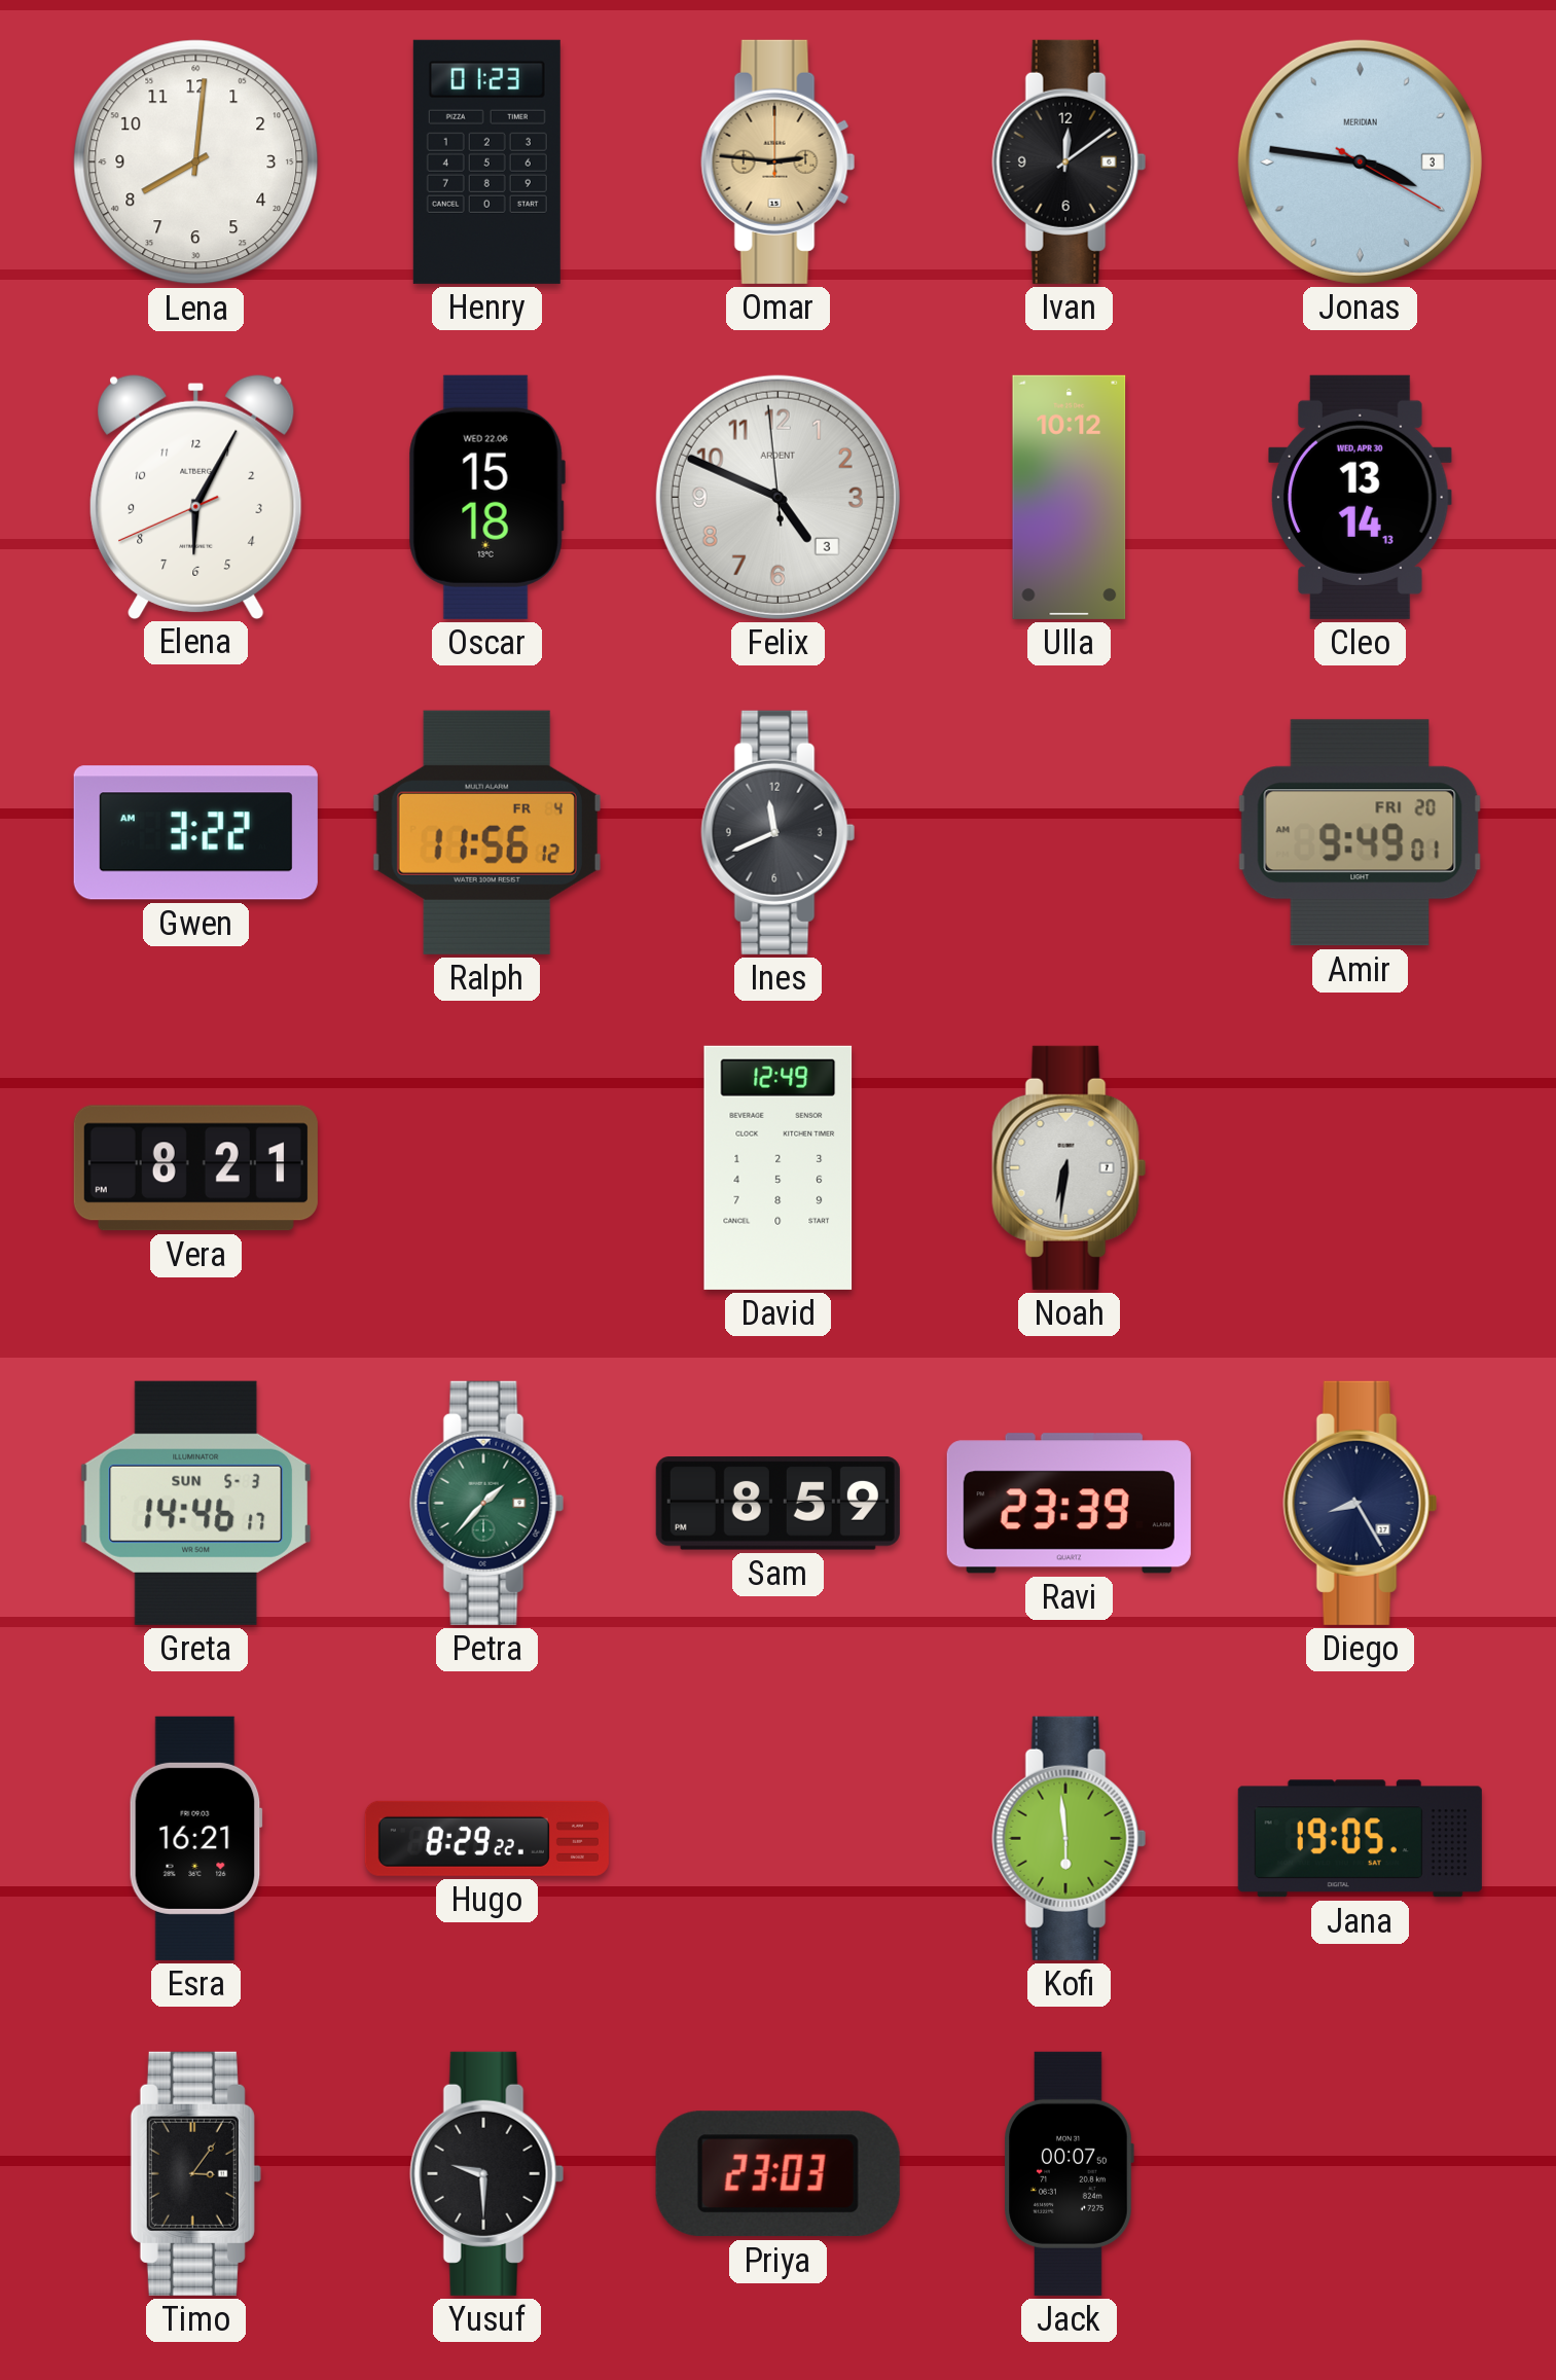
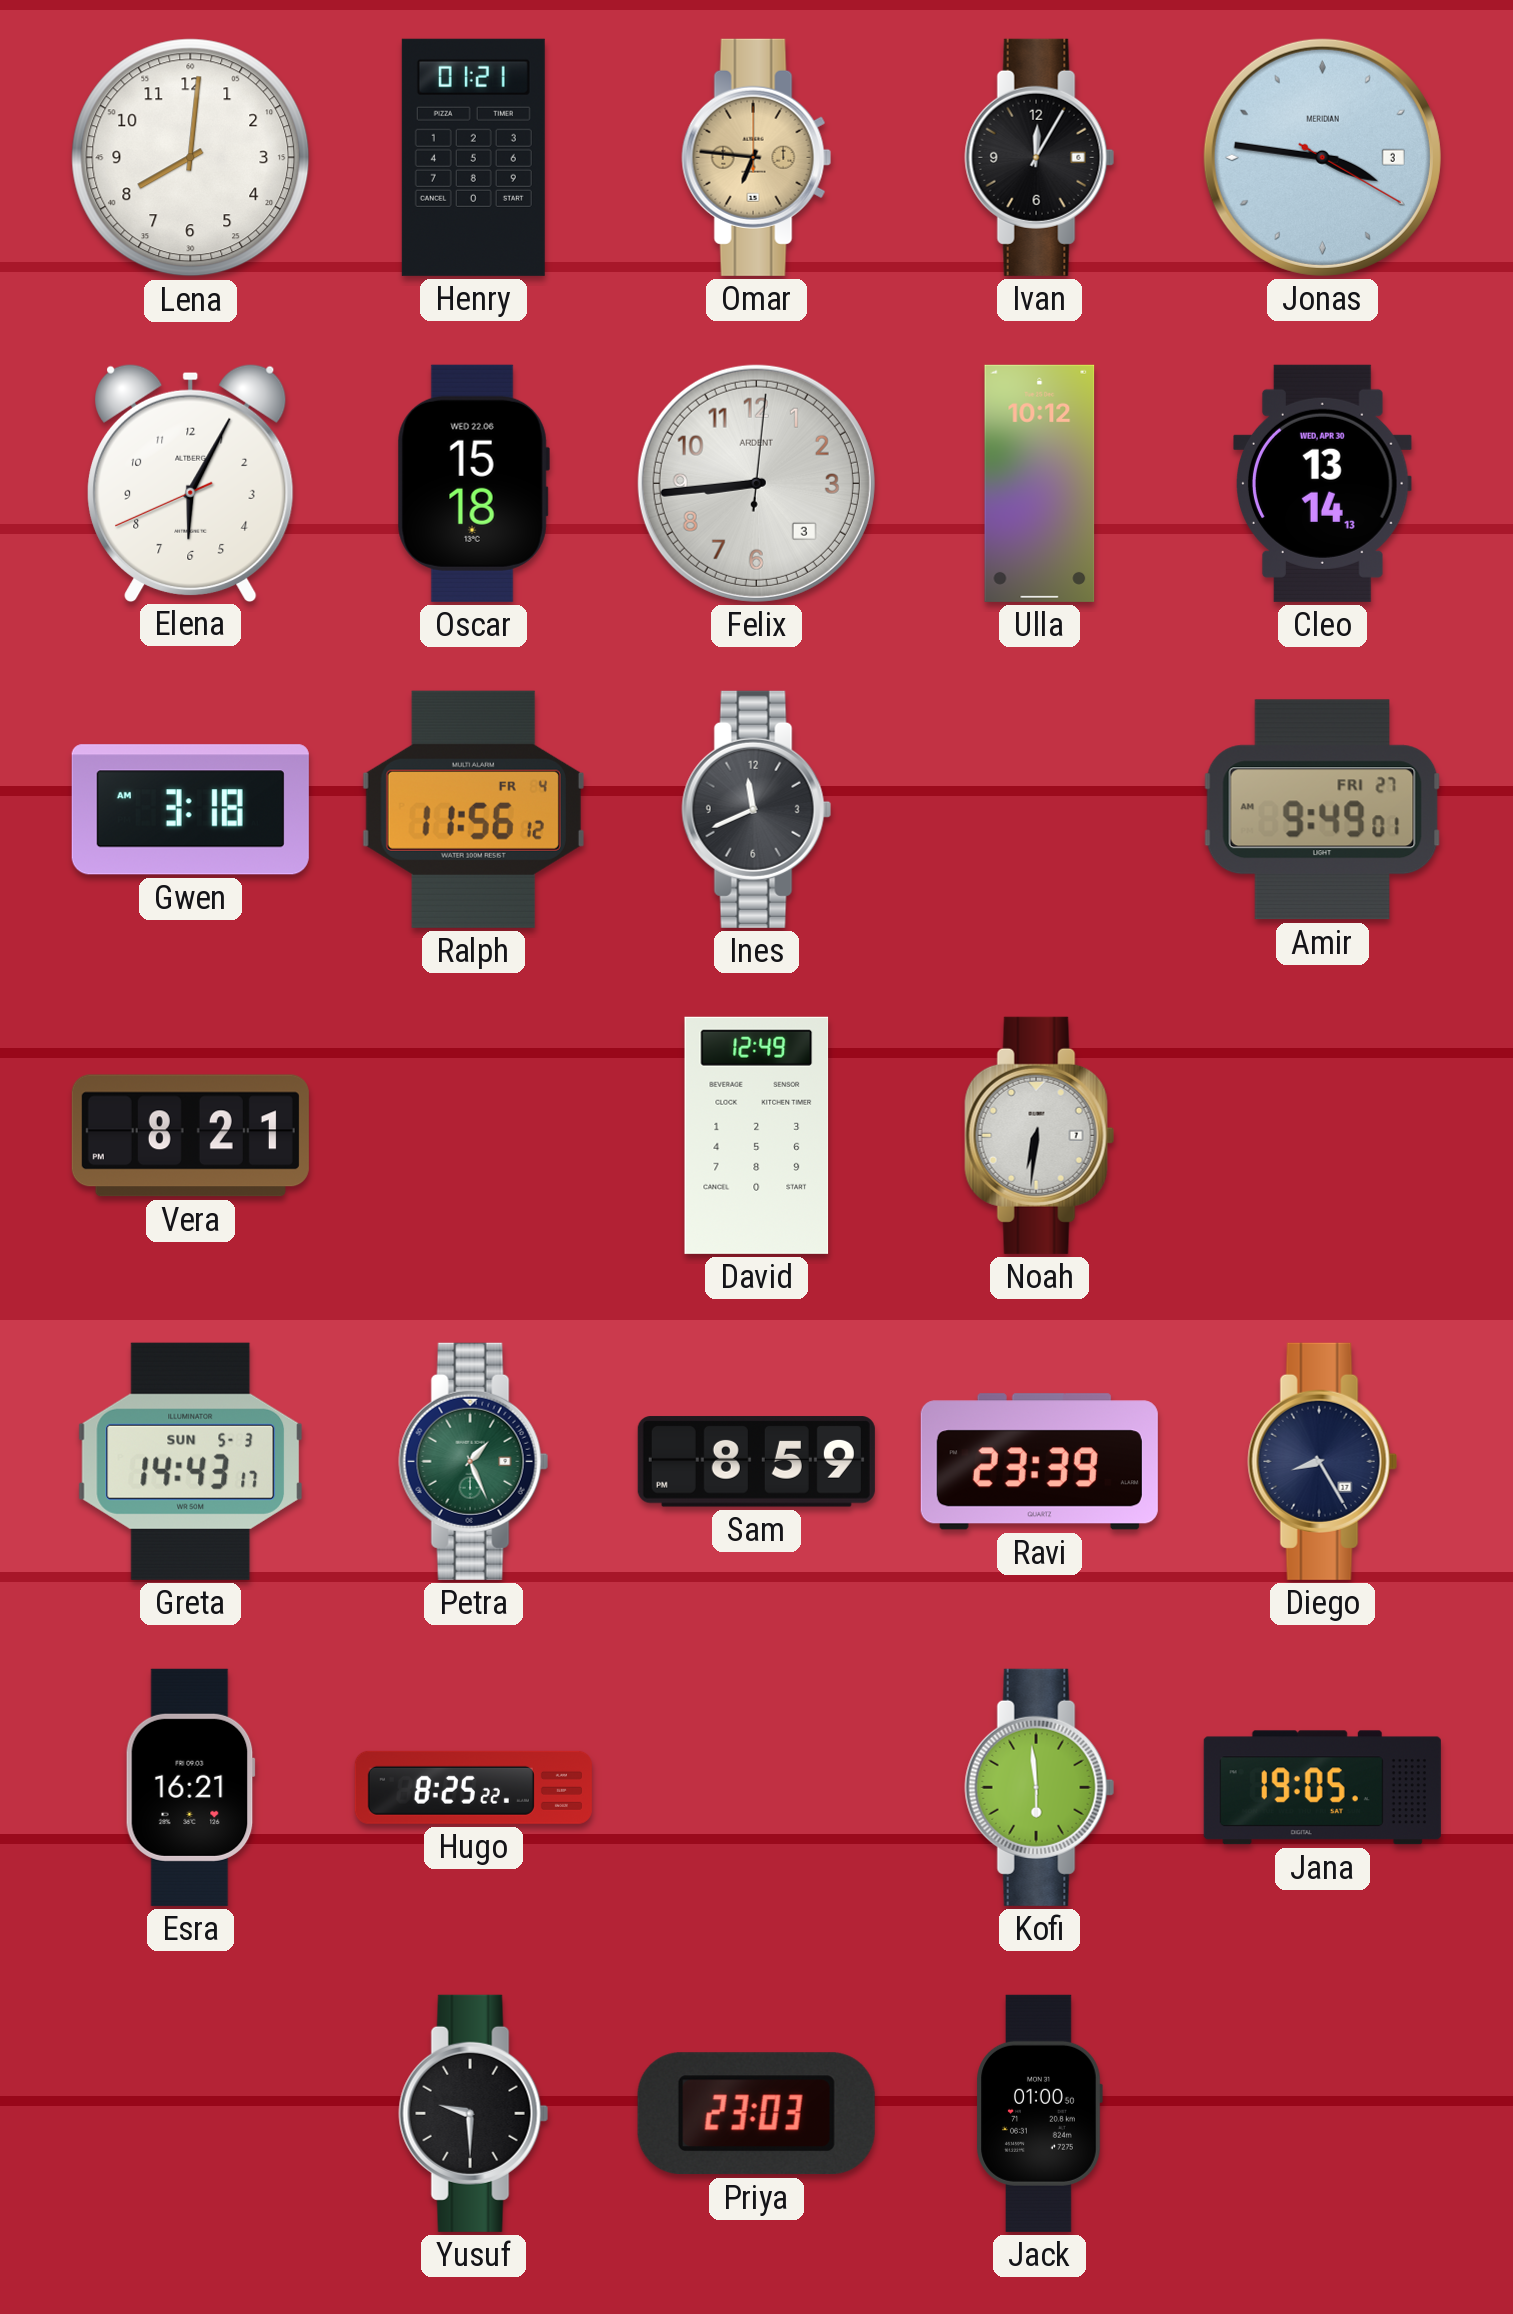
Henry: 01:23 -> 01:21 (473, 157)
Omar: 2:46 -> 6:46 (757, 157)
Ivan: 12:09 -> 12:05 (1040, 157)
Felix: 4:48 -> 8:44 (756, 483)
Gwen: 3:22 -> 3:18 (190, 810)
Amir date: FRI 20 -> FRI 27 (1323, 810)
Greta: 14:46 -> 14:43 (191, 1461)
Petra: 1:37 -> 1:26 (474, 1461)
Hugo: 8:29 -> 8:25 (473, 1787)
Timo: 3:06 -> none (195, 2173)
Jack: 00:07 -> 01:00 (1039, 2113)
